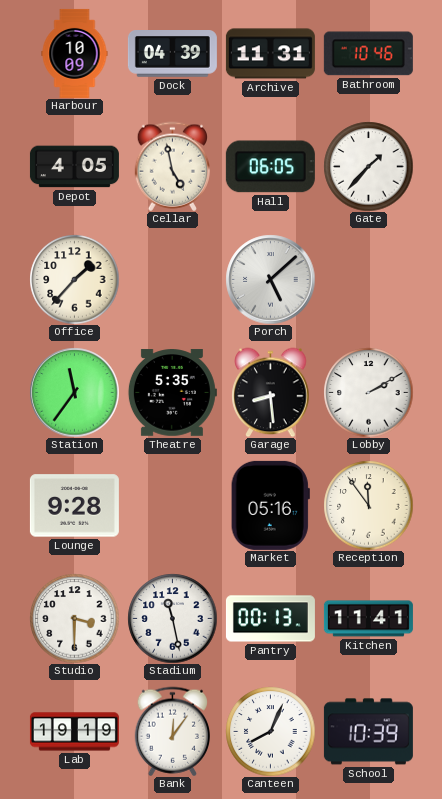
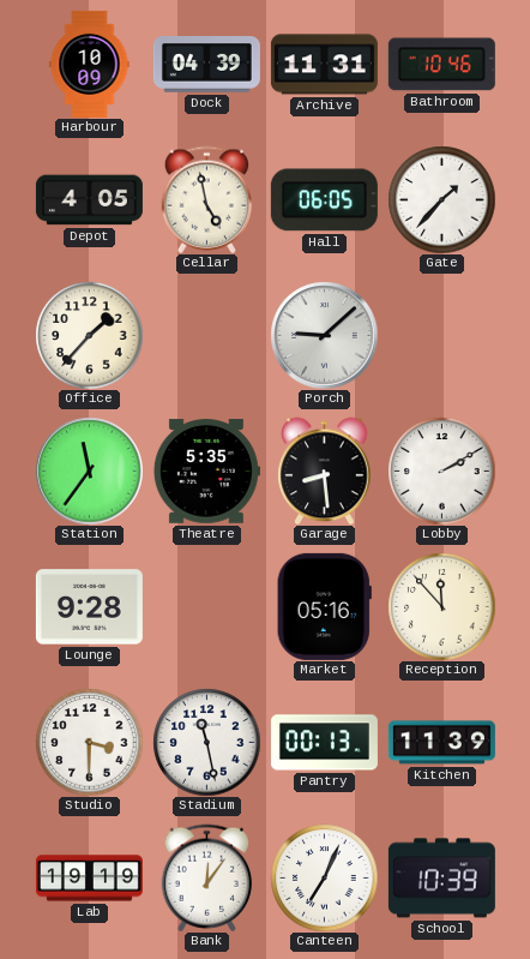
Porch: 5:08 -> 9:08 (324, 335)
Reception: 11:54 -> 11:53 (441, 606)
Kitchen: 11:41 -> 11:39 (441, 743)
Canteen: 8:04 -> 7:04 (324, 877)
